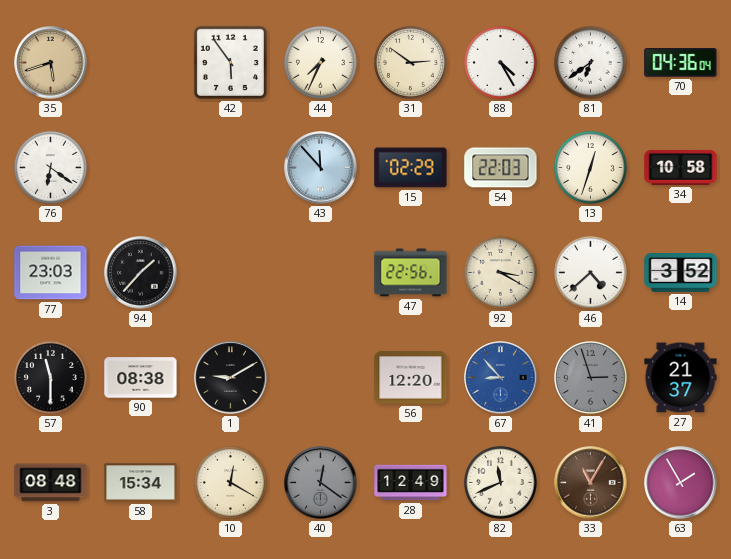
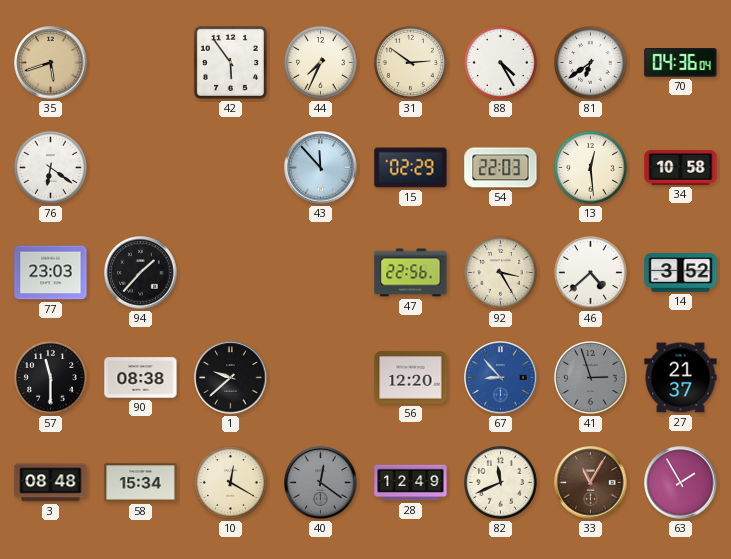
13: 12:33 -> 12:29 (591, 168)
92: 3:20 -> 3:25 (501, 273)
1: 9:10 -> 9:38 (231, 378)
